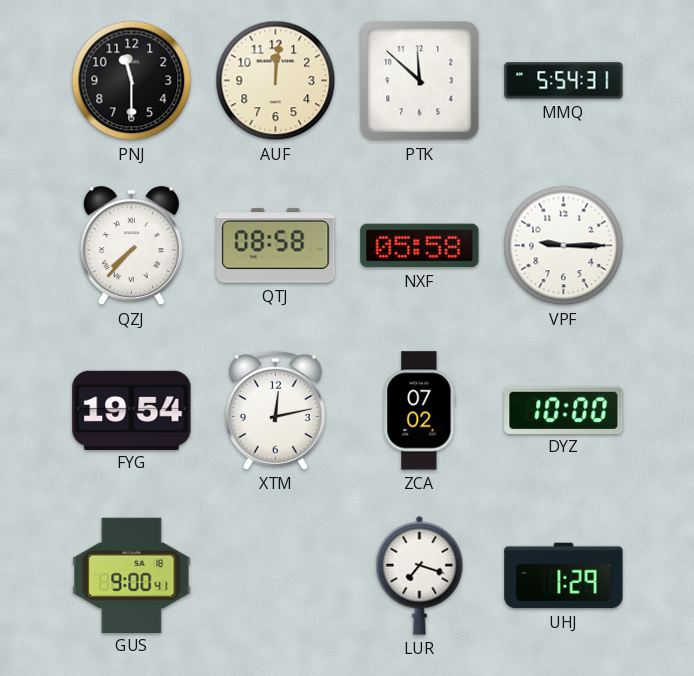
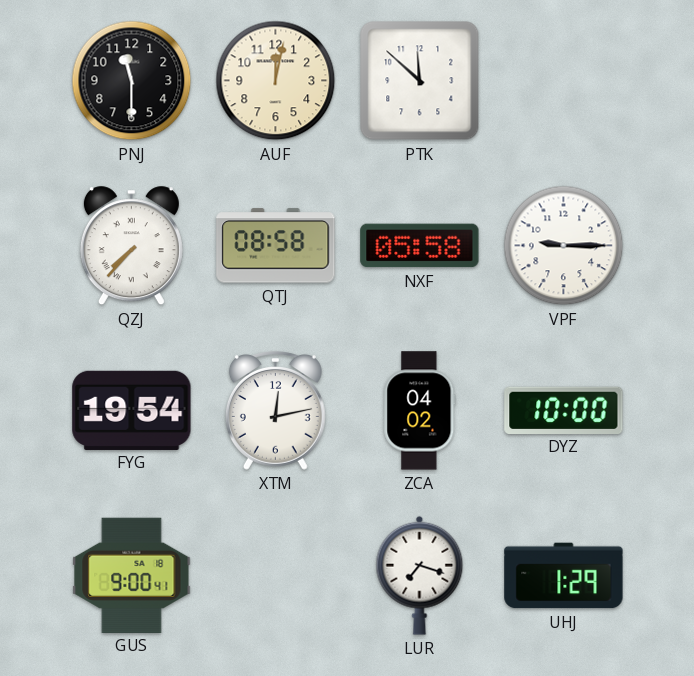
AUF: 12:01 -> 12:02 (276, 81)
MMQ: 5:54 -> none (564, 81)
ZCA: 07:02 -> 04:02 (420, 411)
